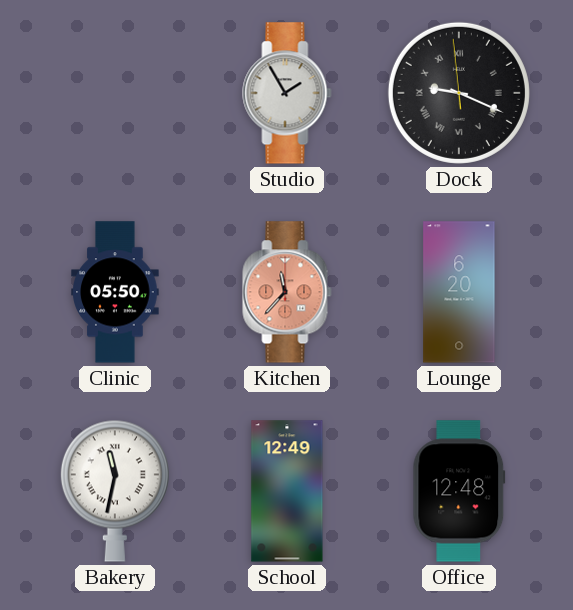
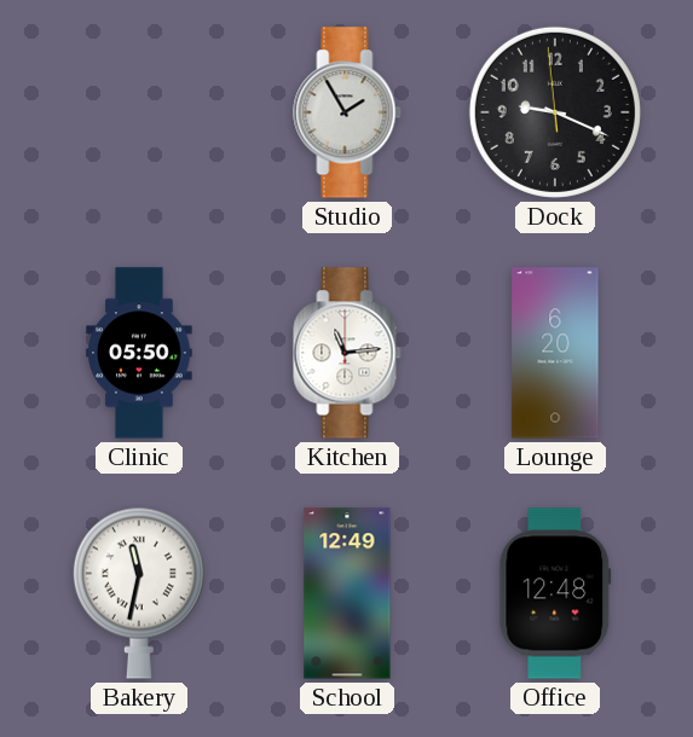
Dock numerals: Roman -> Arabic (555, 112)
Kitchen: 11:37 -> 11:14 (347, 353)
Kitchen dial: salmon -> white (347, 353)
